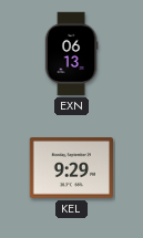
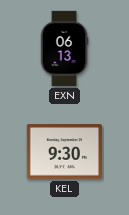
KEL: 9:29 -> 9:30 (65, 152)
